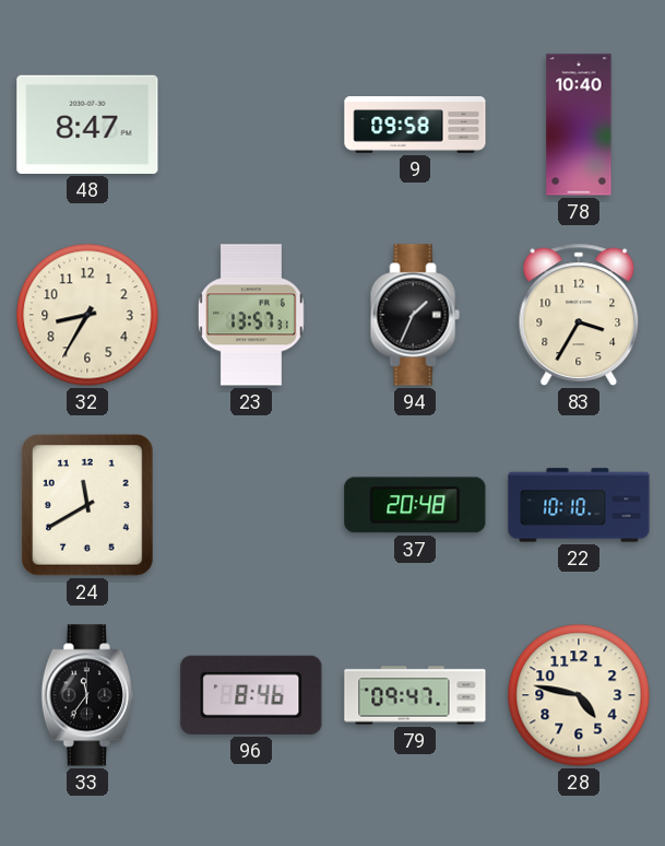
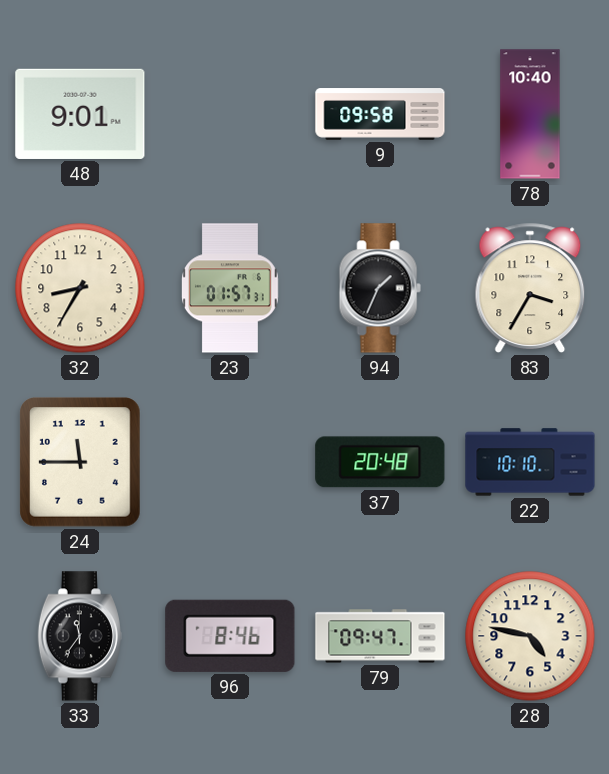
48: 8:47 -> 9:01 (80, 114)
23: 13:57 -> 01:57 (231, 288)
24: 11:40 -> 11:45 (80, 462)
